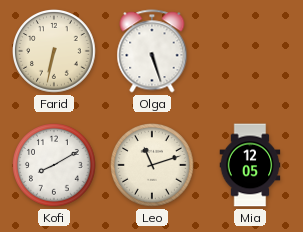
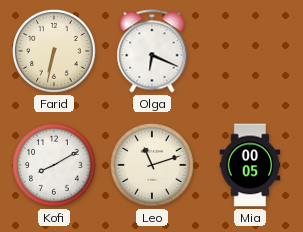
Olga: 5:27 -> 6:19 (152, 51)
Mia: 12:05 -> 00:05 (250, 165)
